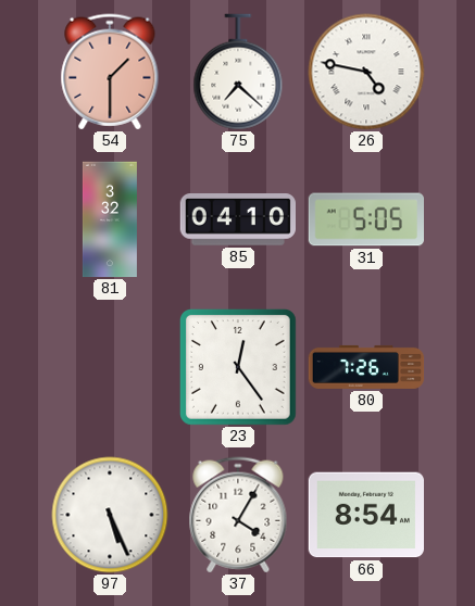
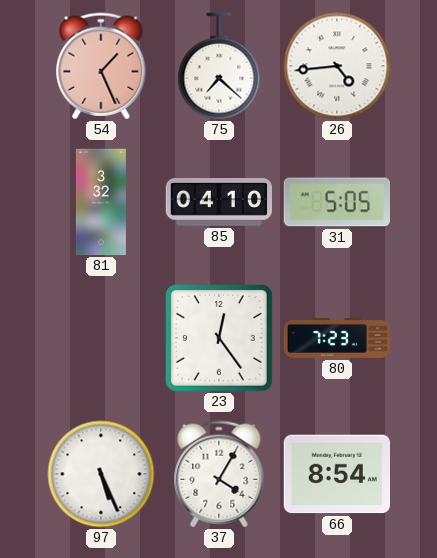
54: 1:30 -> 1:26 (101, 66)
26: 4:47 -> 4:44 (337, 66)
80: 7:26 -> 7:23 (337, 338)
